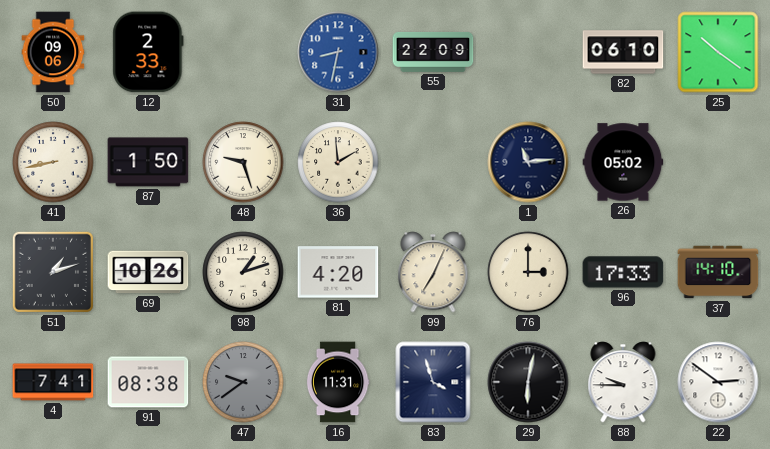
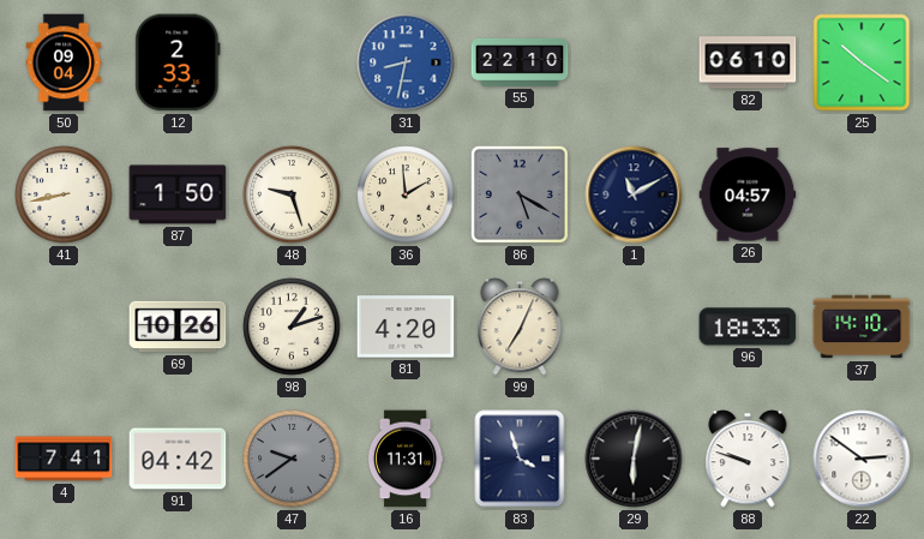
50: 09:06 -> 09:04 (64, 62)
55: 22:09 -> 22:10 (520, 62)
86: none -> 5:20 (520, 194)
1: 11:14 -> 11:10 (634, 194)
26: 05:02 -> 04:57 (748, 194)
51: 1:12 -> none (53, 272)
76: 3:00 -> none (528, 272)
96: 17:33 -> 18:33 (748, 327)
91: 08:38 -> 04:42 (178, 459)
88: 9:45 -> 9:48 (748, 459)
